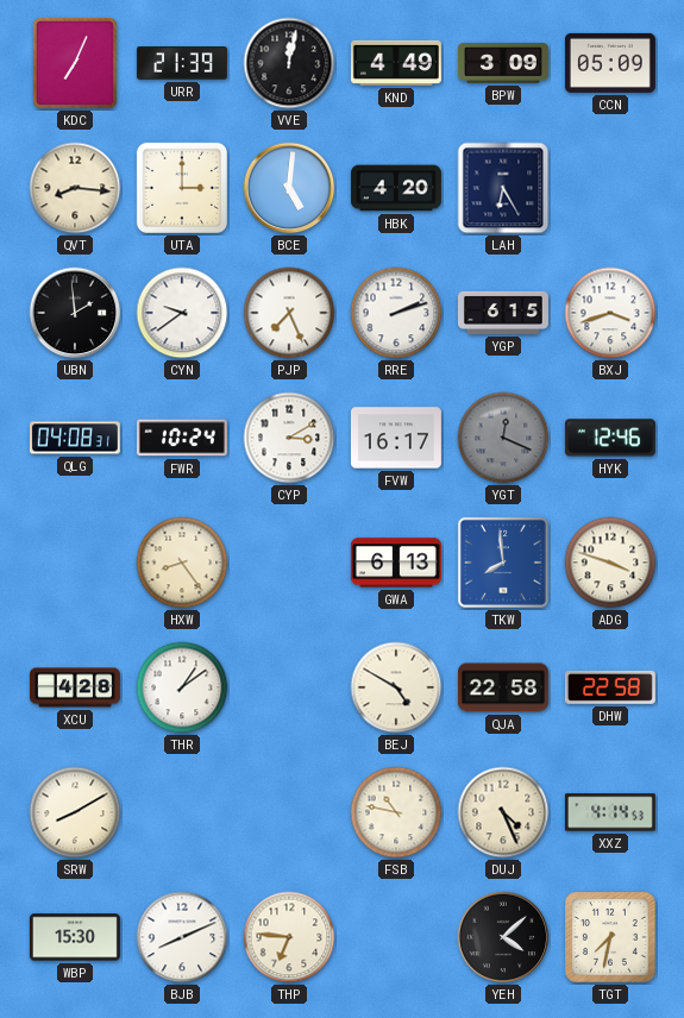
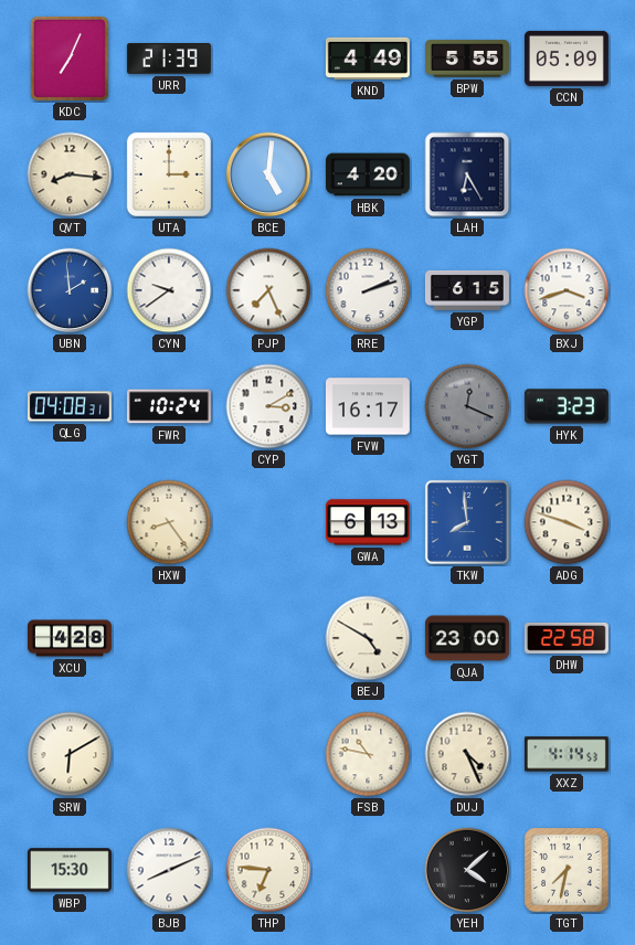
VVE: 12:02 -> none (289, 63)
BPW: 3:09 -> 5:55 (467, 59)
UBN dial: black -> blue (70, 290)
HYK: 12:46 -> 3:23 (567, 406)
THR: 1:09 -> none (182, 687)
QJA: 22:58 -> 23:00 (467, 638)
SRW: 8:10 -> 6:10 (70, 754)
